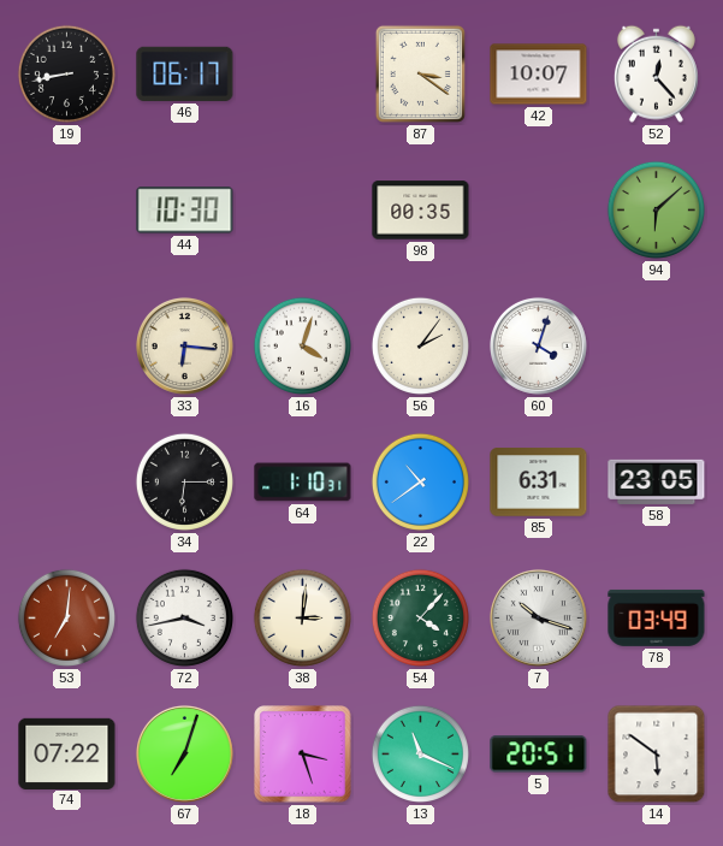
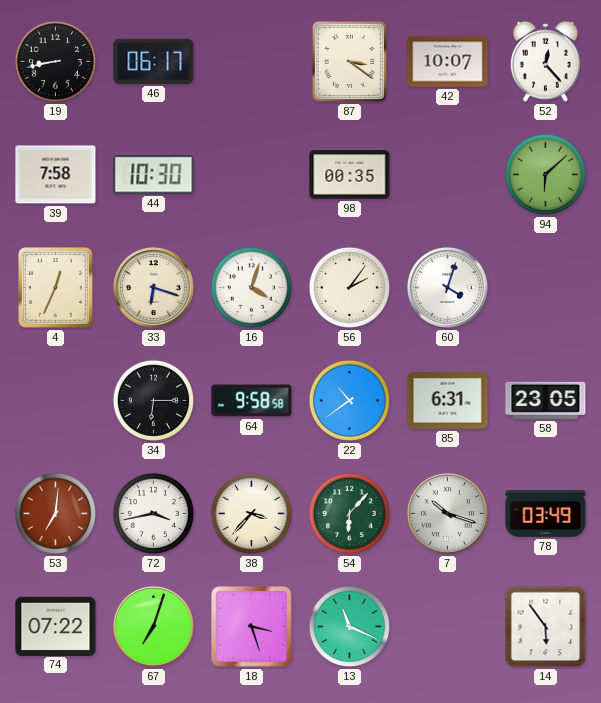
39: none -> 7:58 (56, 175)
4: none -> 12:34 (56, 288)
33: 6:16 -> 6:18 (153, 287)
64: 1:10 -> 9:58 (252, 401)
38: 3:01 -> 3:37 (251, 513)
54: 4:07 -> 6:07 (349, 513)
5: 20:51 -> none (539, 755)
14: 5:51 -> 5:54 (546, 627)
